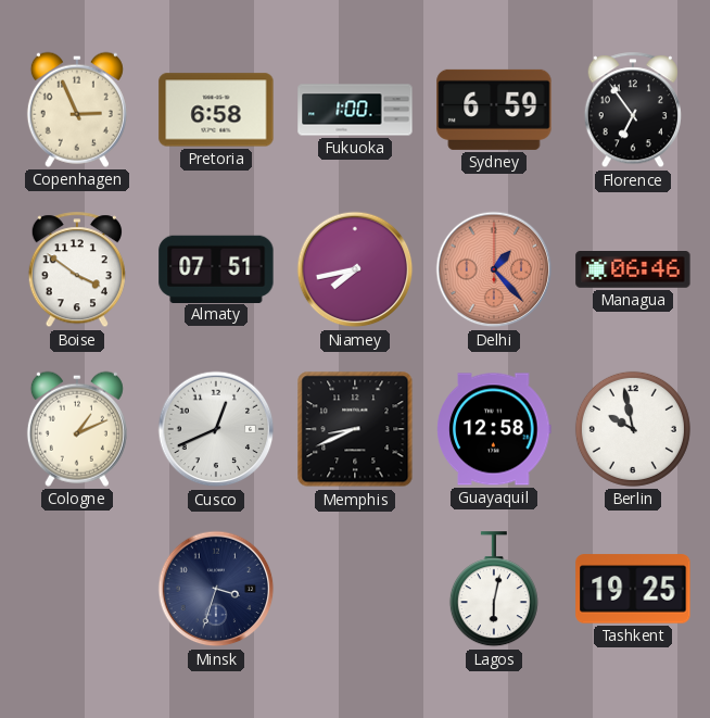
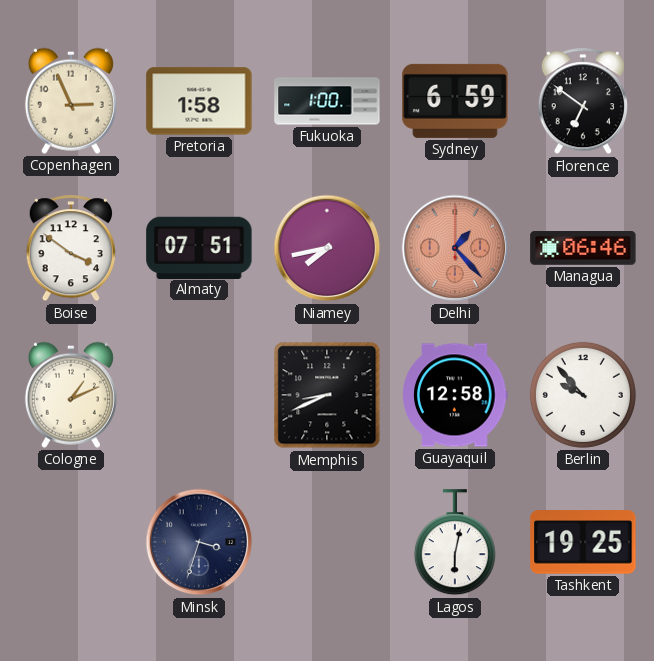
Pretoria: 6:58 -> 1:58 (199, 101)
Florence: 6:54 -> 6:51 (583, 102)
Cusco: 12:41 -> none (216, 429)
Berlin: 9:58 -> 9:53 (583, 395)
